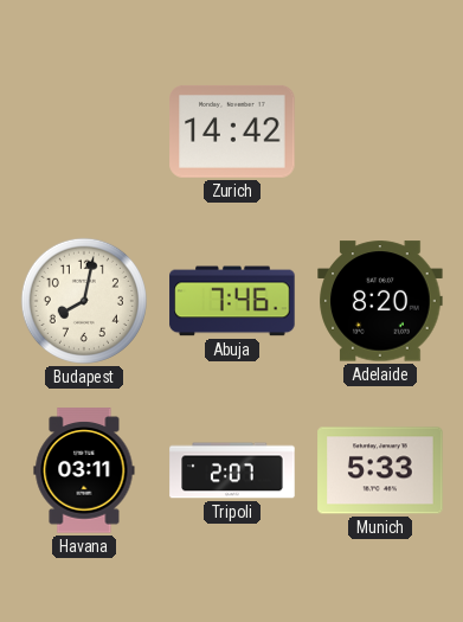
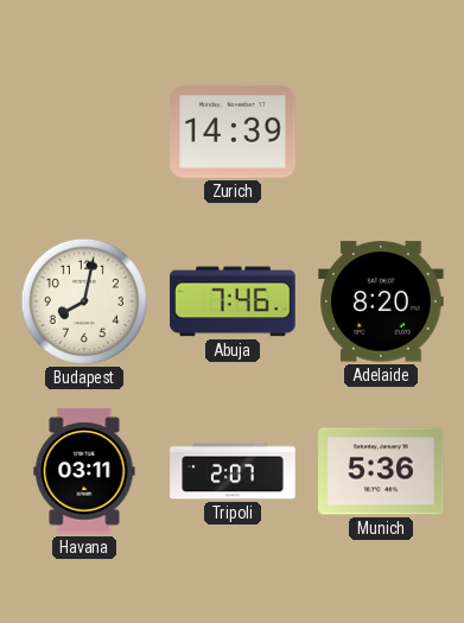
Zurich: 14:42 -> 14:39 (233, 132)
Munich: 5:33 -> 5:36 (381, 471)
